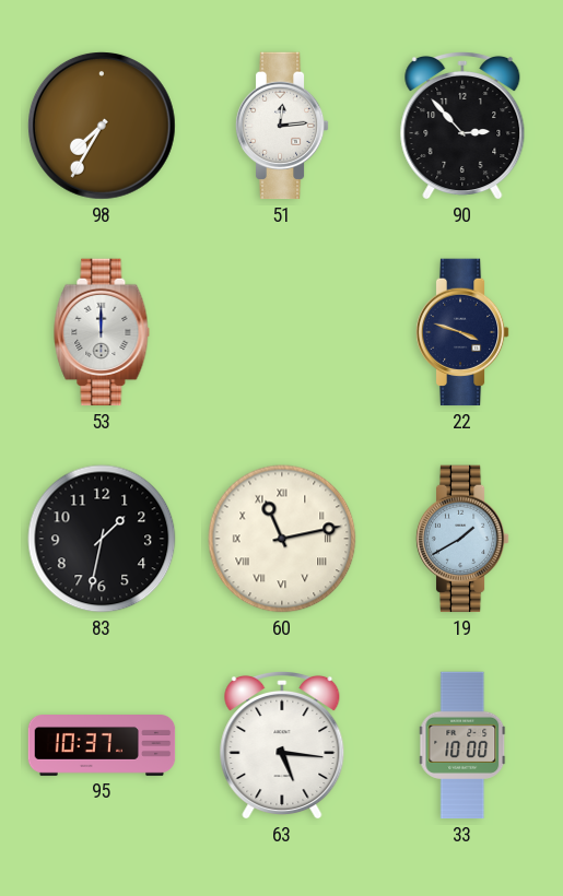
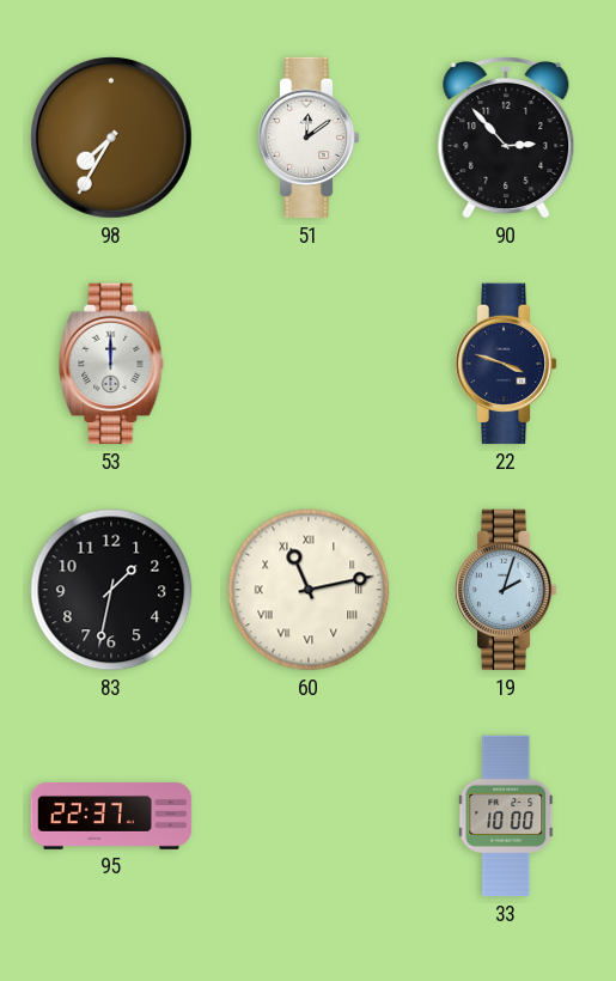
51: 12:14 -> 12:09 (309, 138)
19: 1:40 -> 2:03 (506, 590)
95: 10:37 -> 22:37 (111, 817)
63: 5:16 -> none (282, 745)
